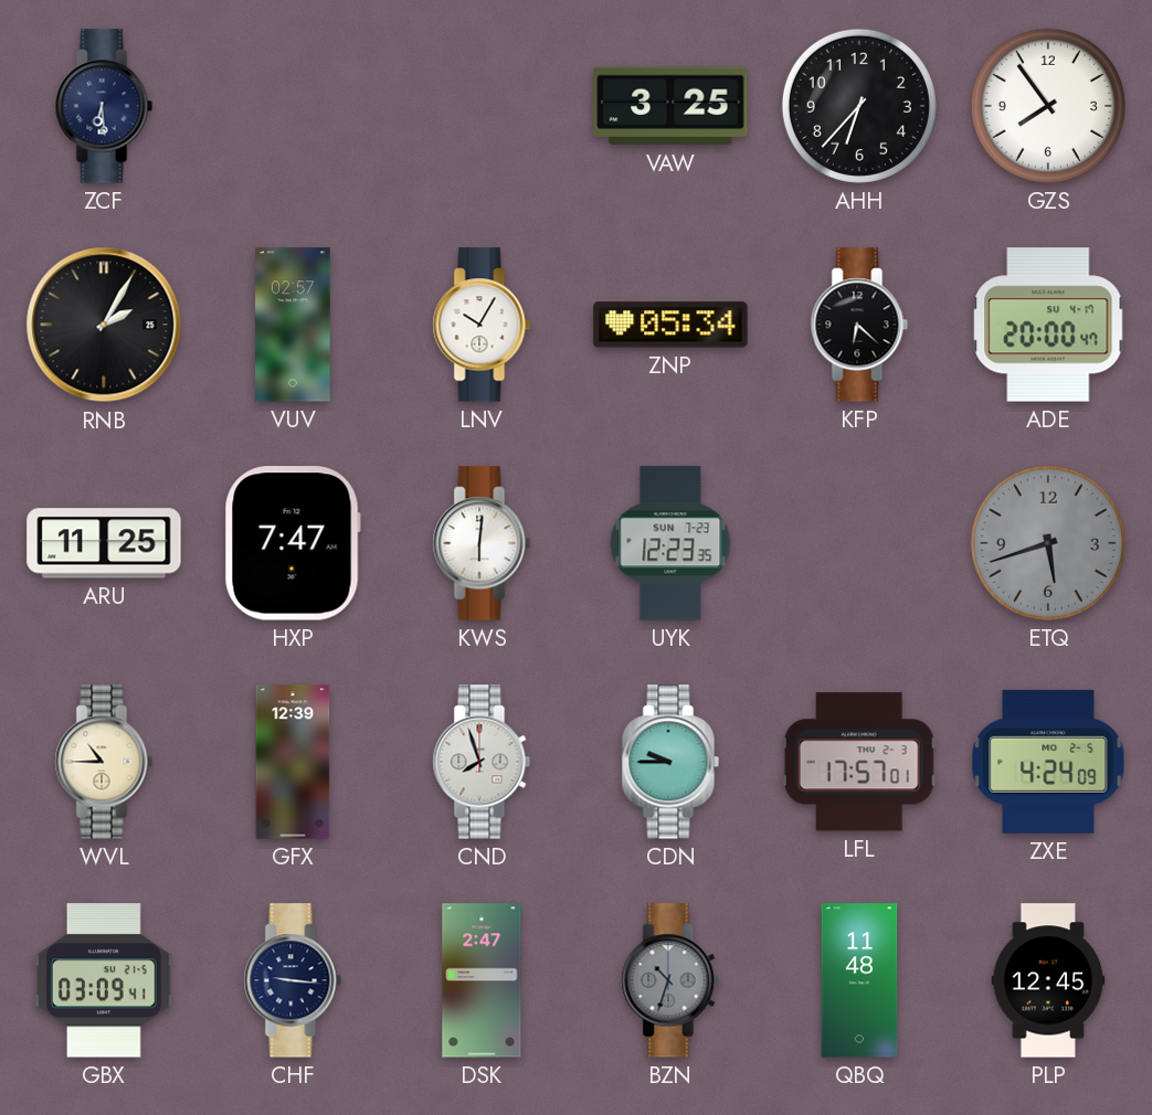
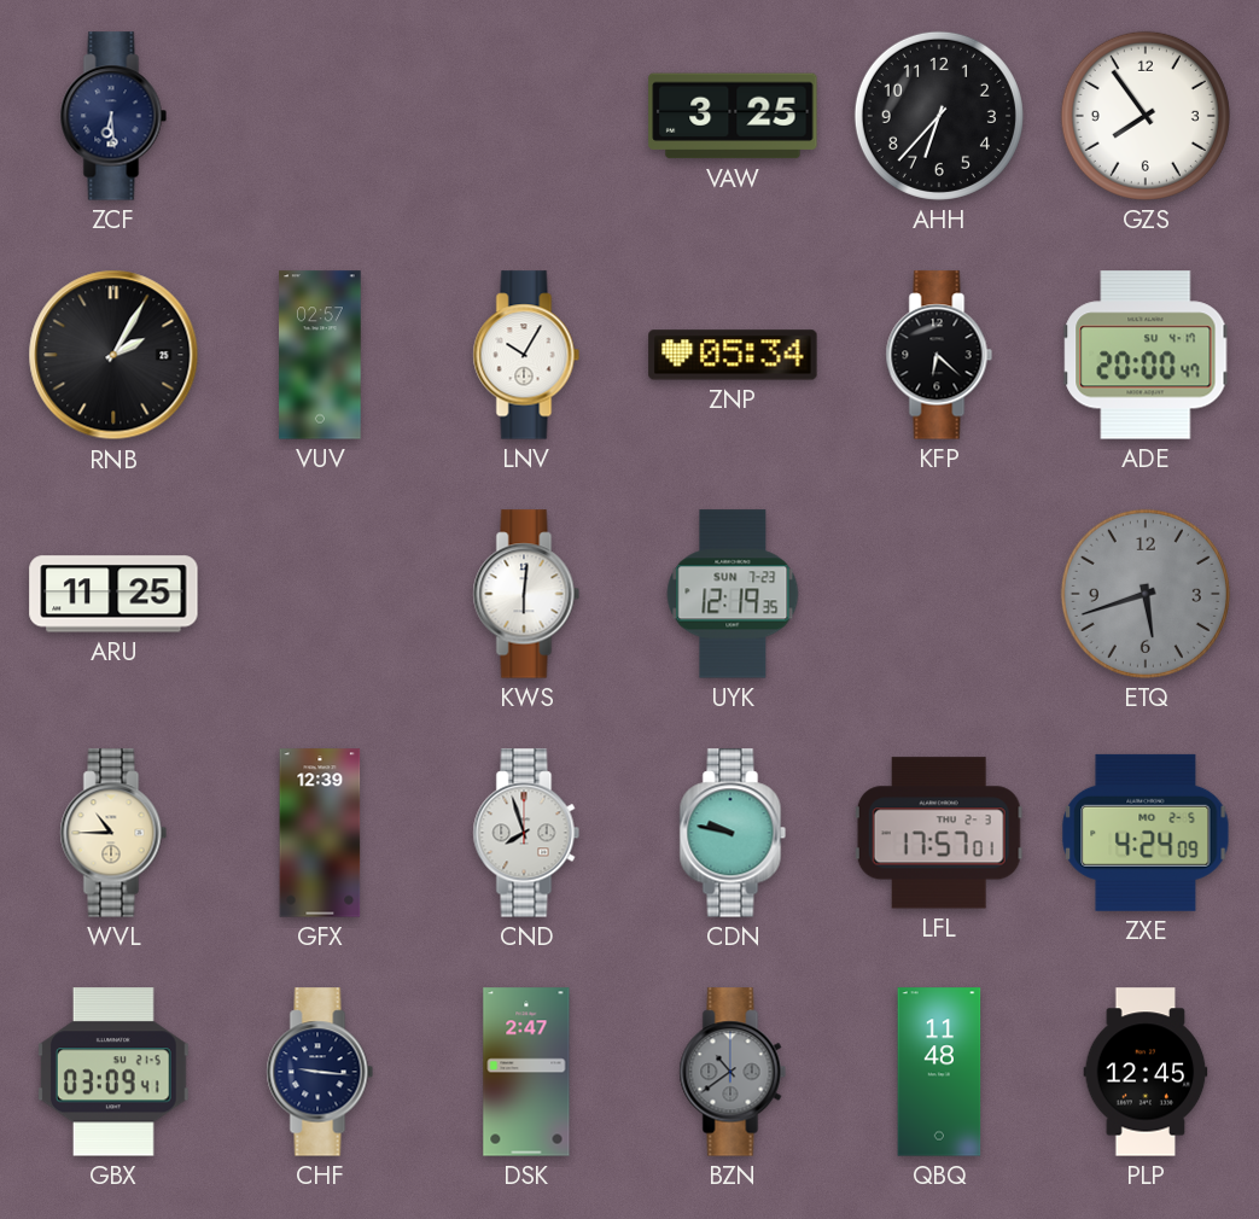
HXP: 7:47 -> none (293, 543)
UYK: 12:23 -> 12:19 (733, 594)
CDN: 9:45 -> 9:47 (733, 833)
BZN: 10:33 -> 10:39 (733, 1072)
